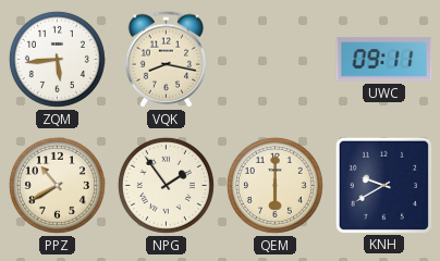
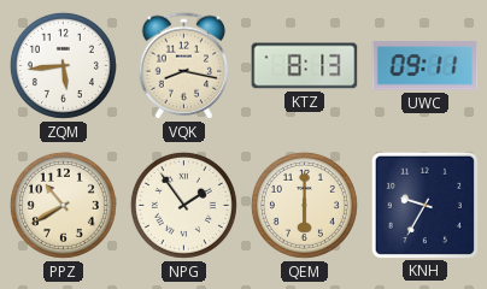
KTZ: none -> 8:13 (305, 66)
KNH: 9:40 -> 9:35 (424, 205)
